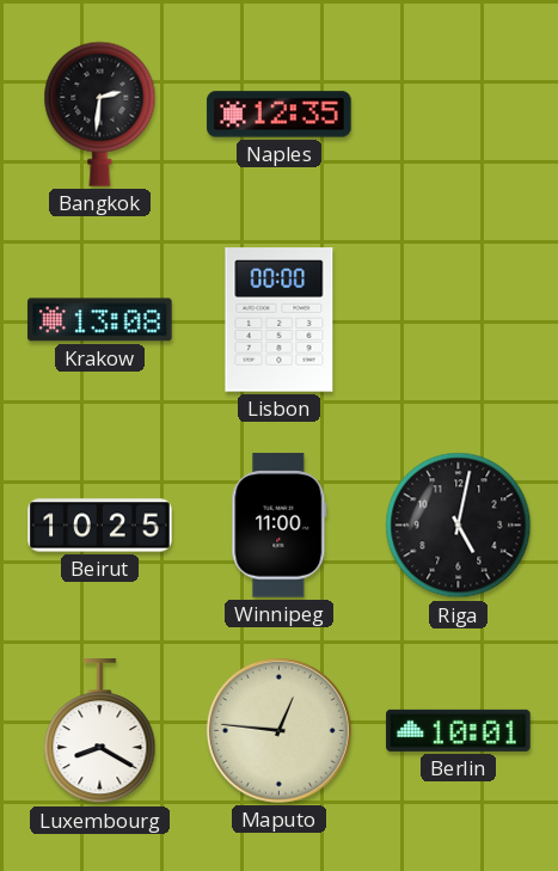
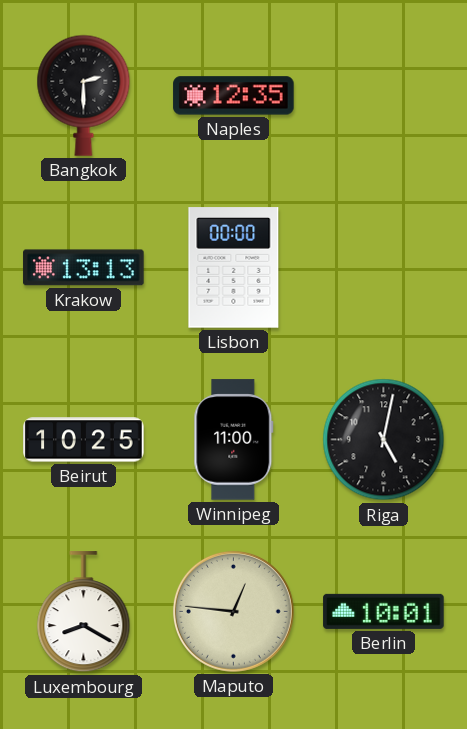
Bangkok: 2:31 -> 2:30 (84, 95)
Krakow: 13:08 -> 13:13 (84, 268)
